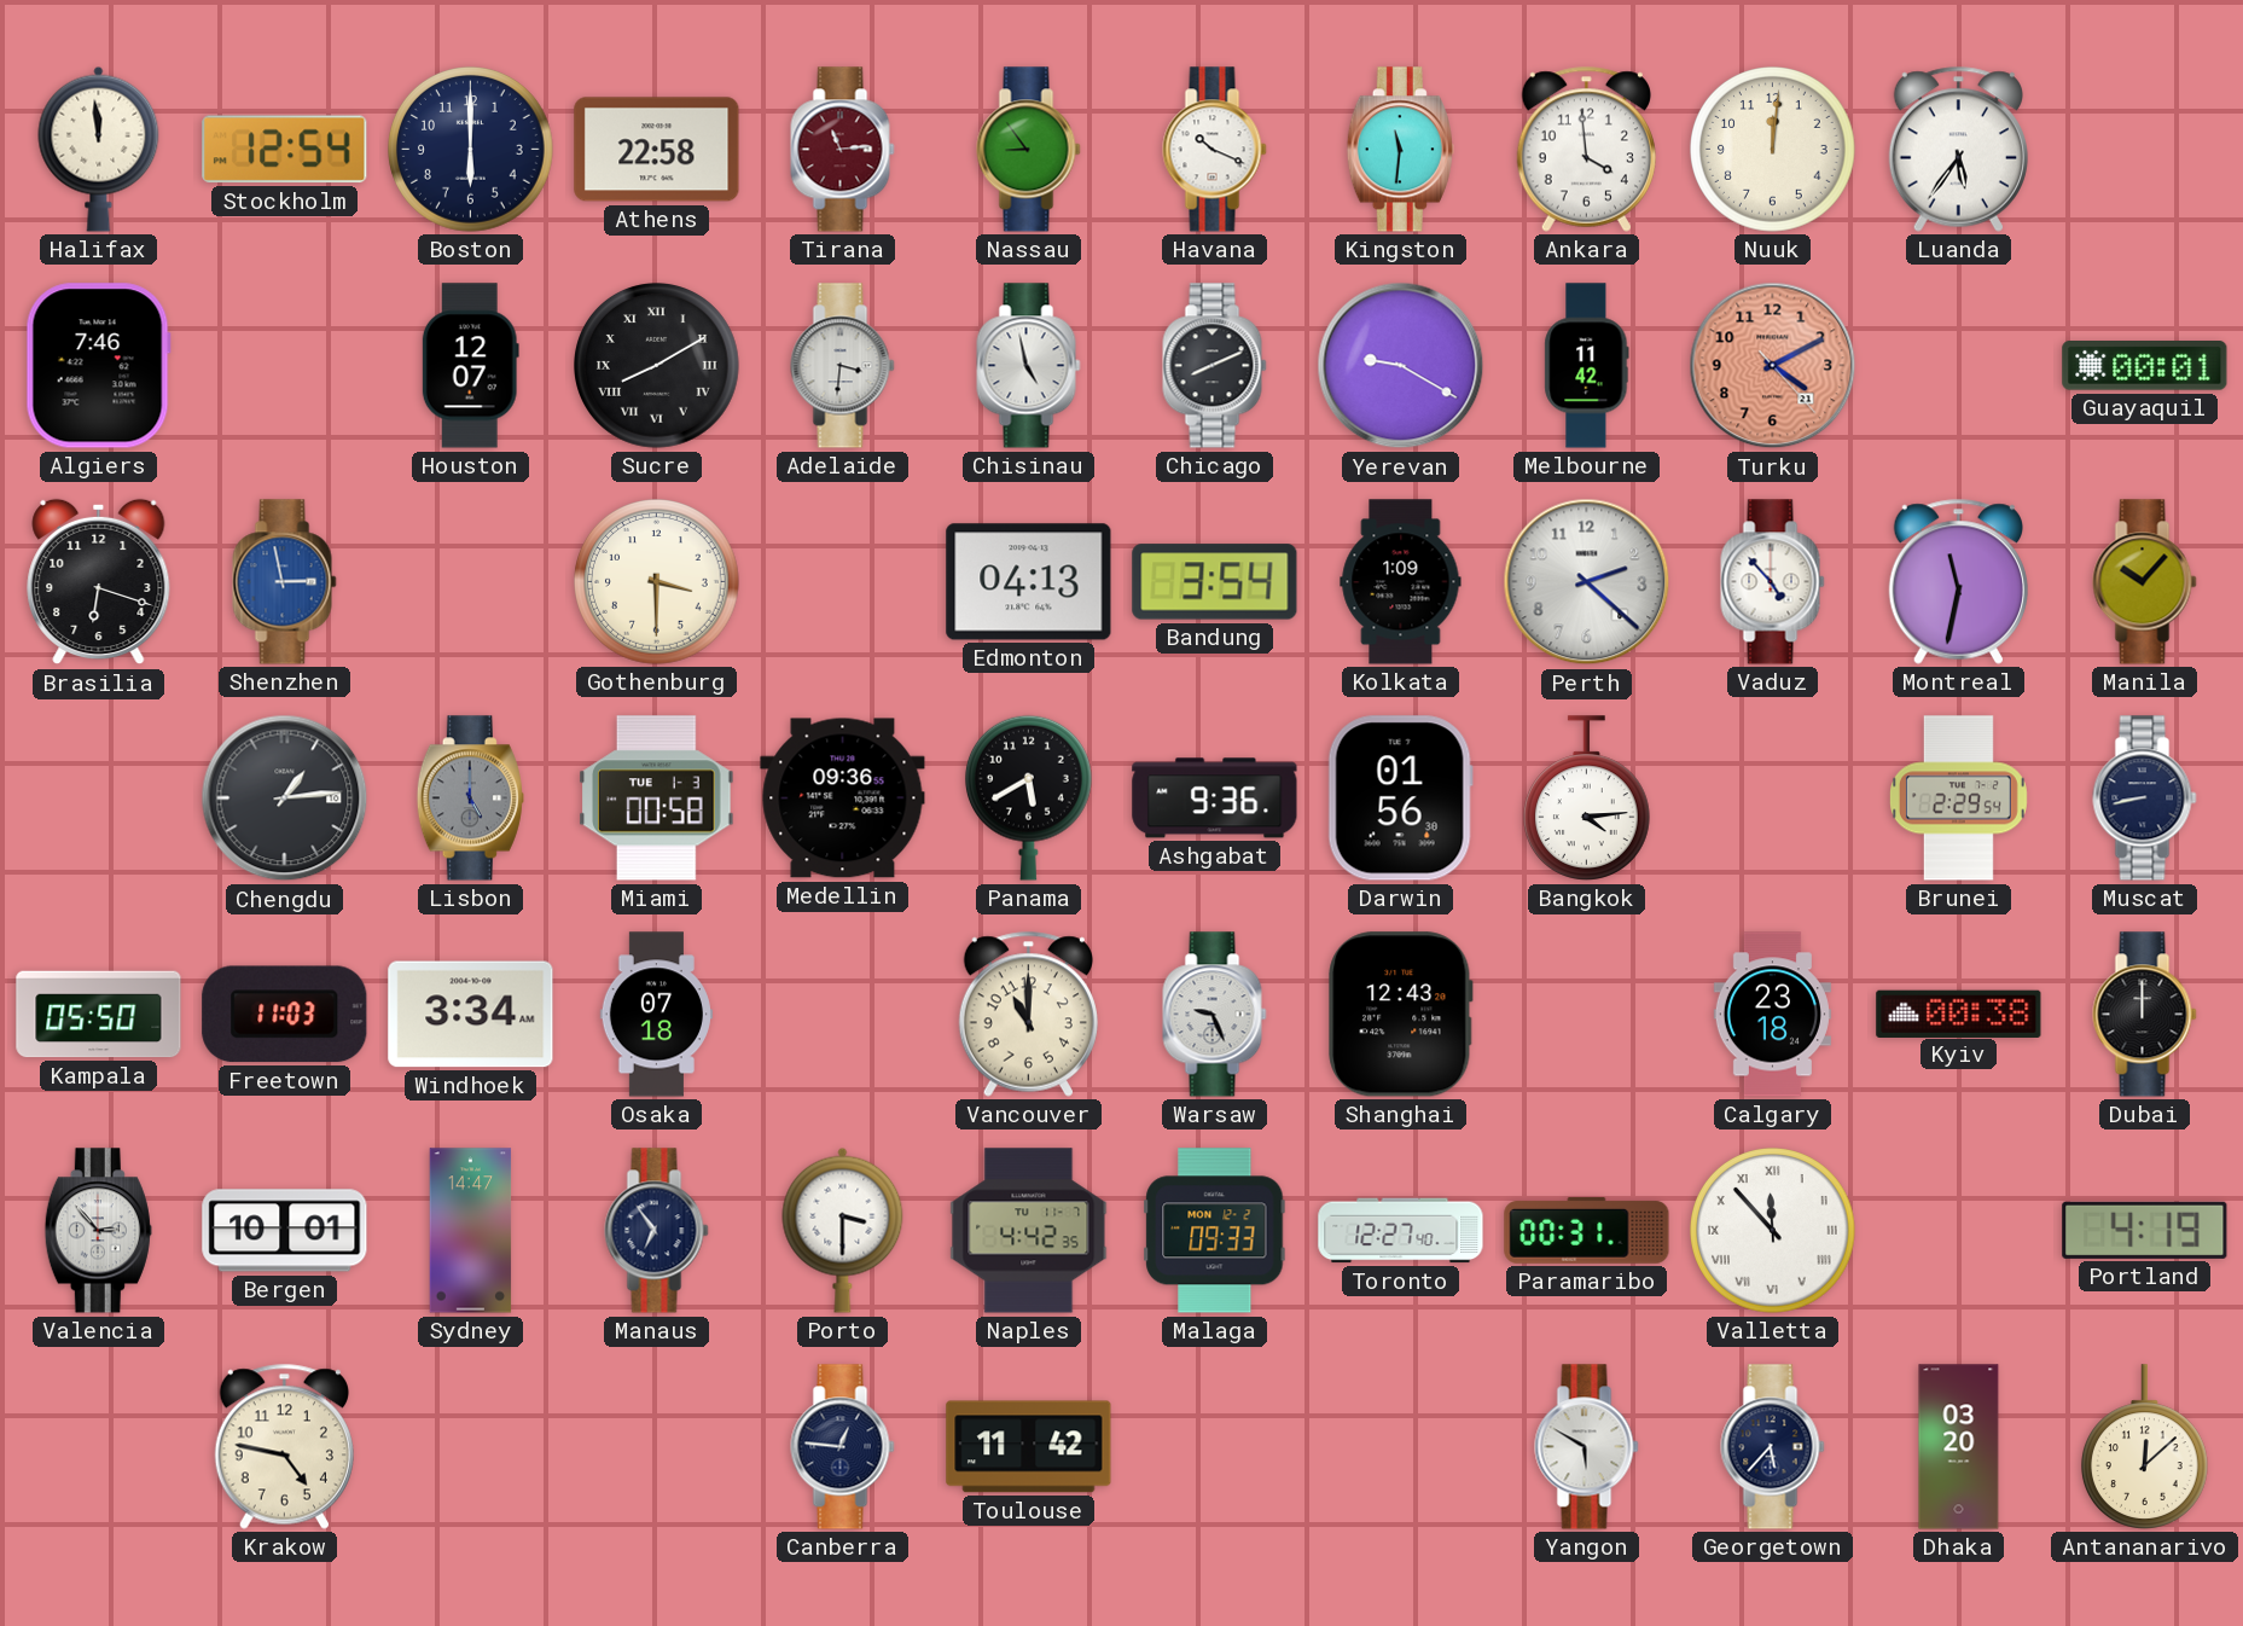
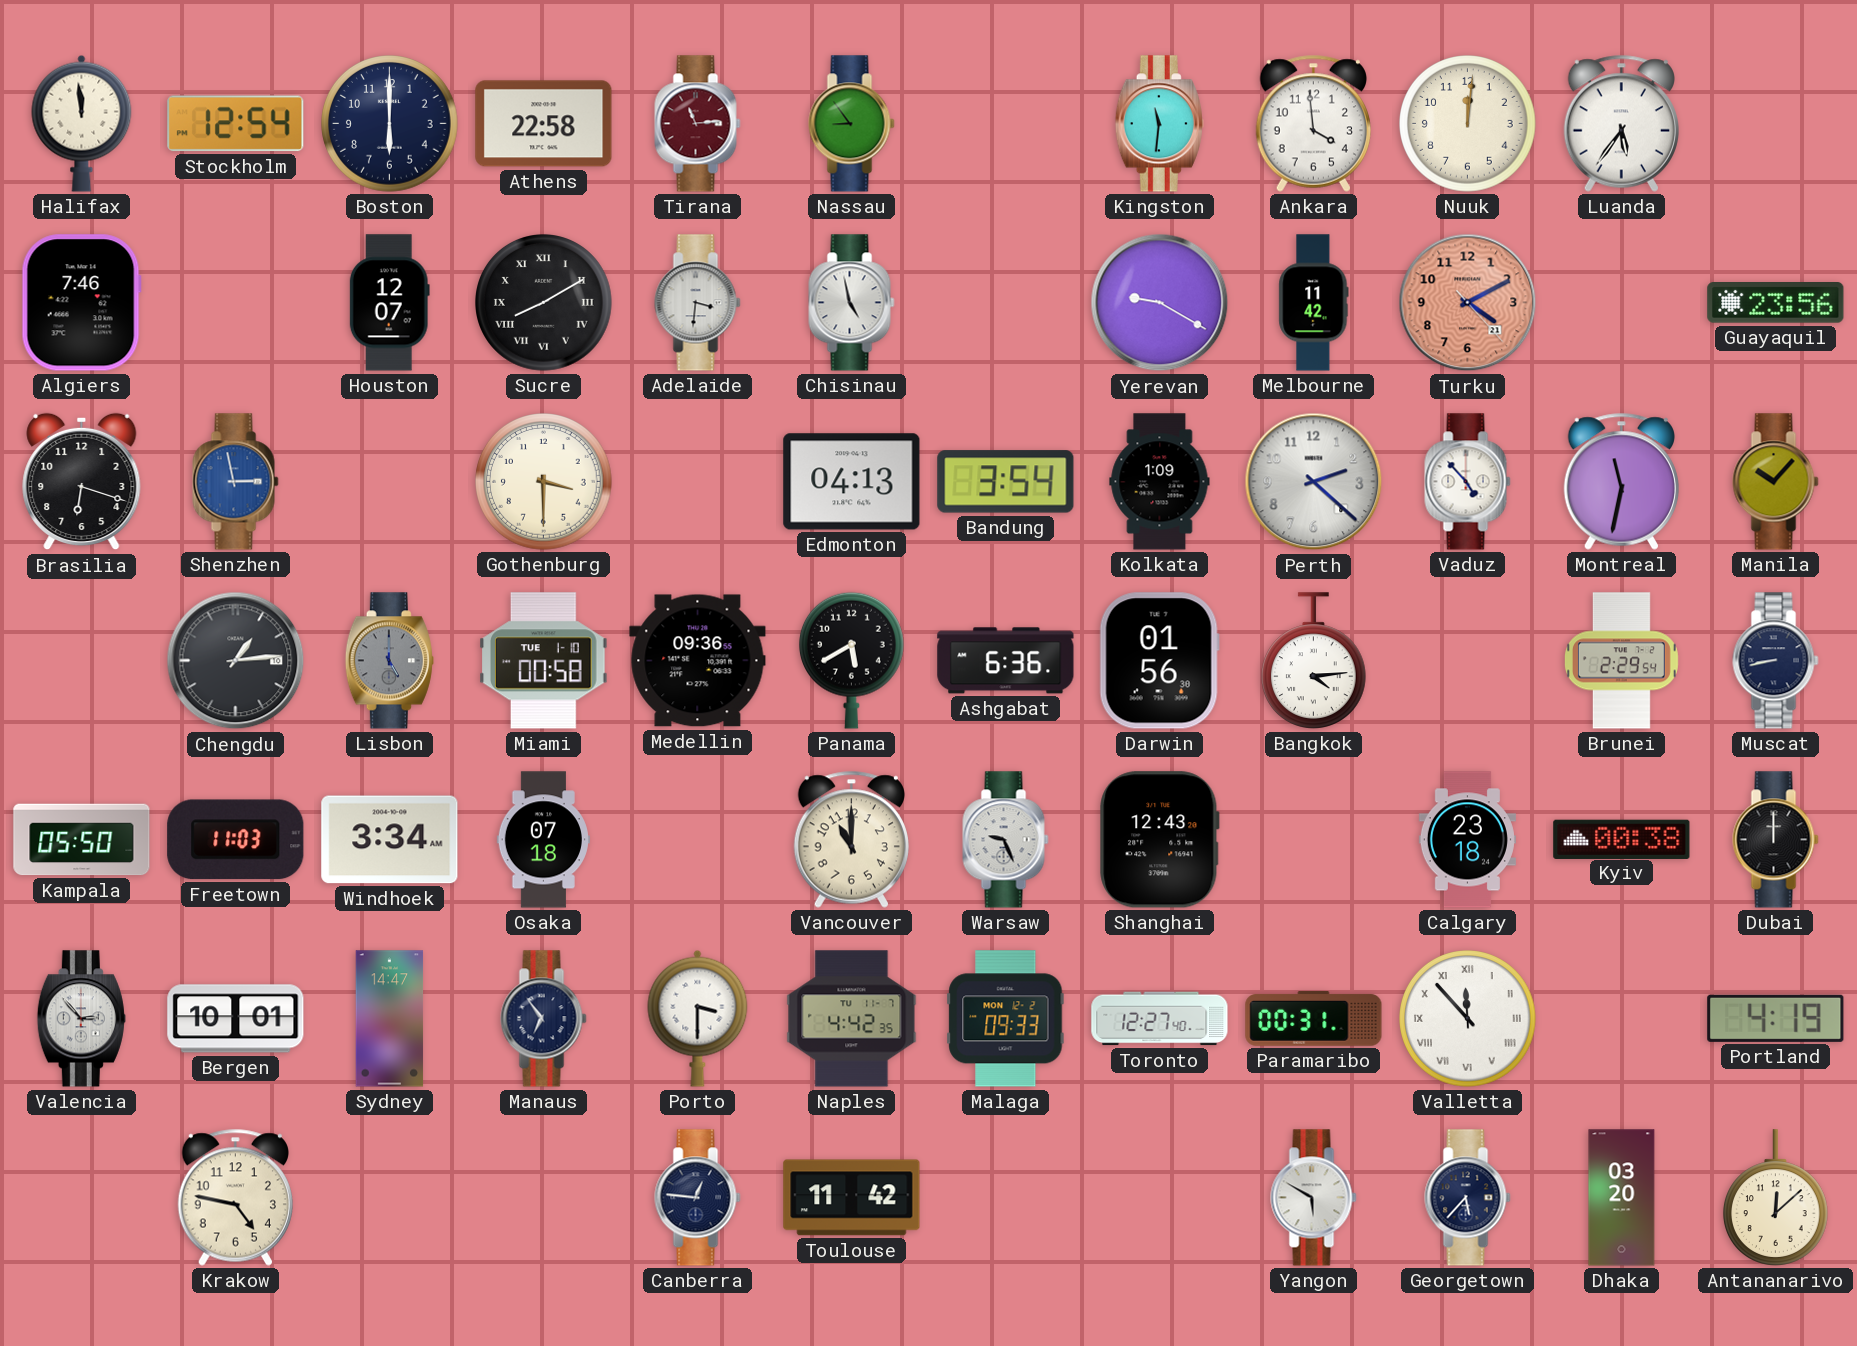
Havana: 10:19 -> none (1215, 150)
Chicago: 8:11 -> none (1215, 366)
Guayaquil: 00:01 -> 23:56 (1776, 303)
Miami date: TUE 1-3 -> TUE 1-10 (544, 661)
Ashgabat: 9:36 -> 6:36 (1006, 661)
